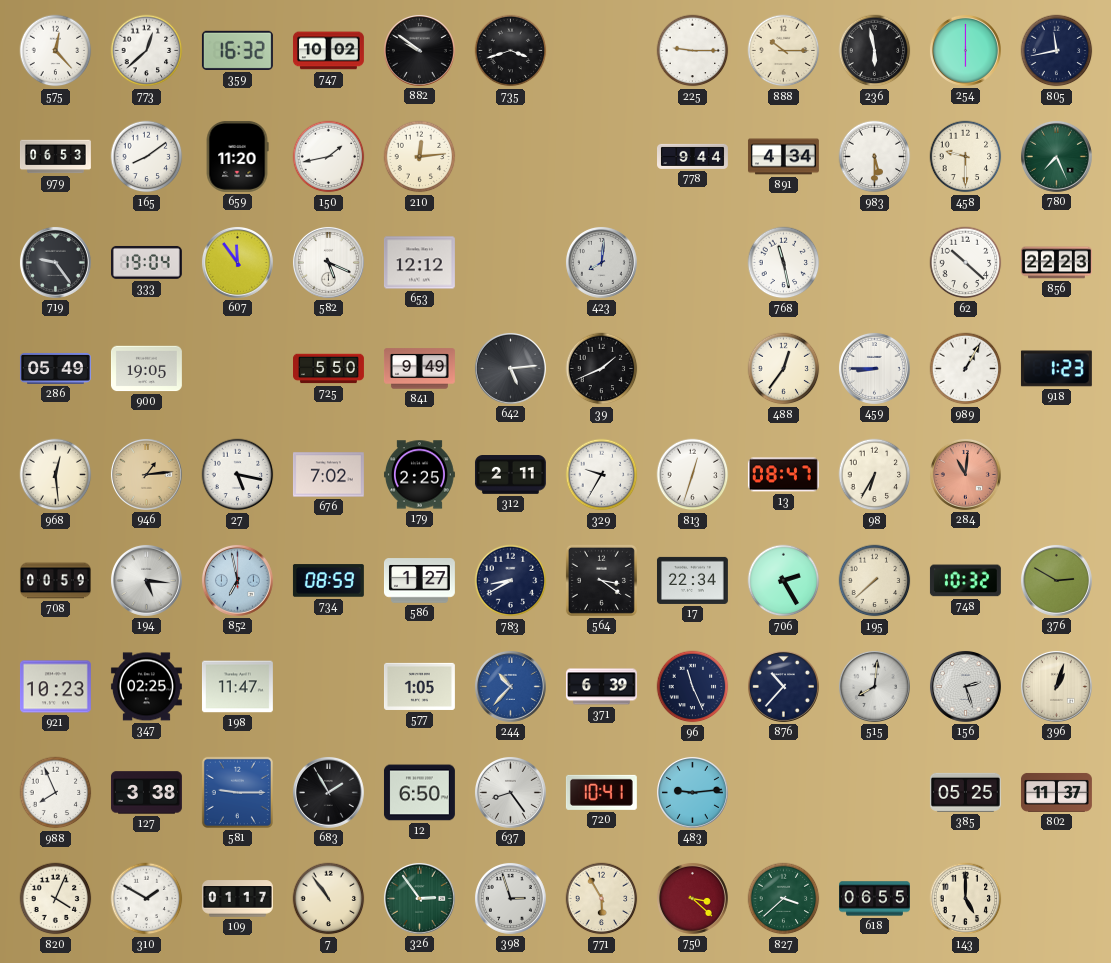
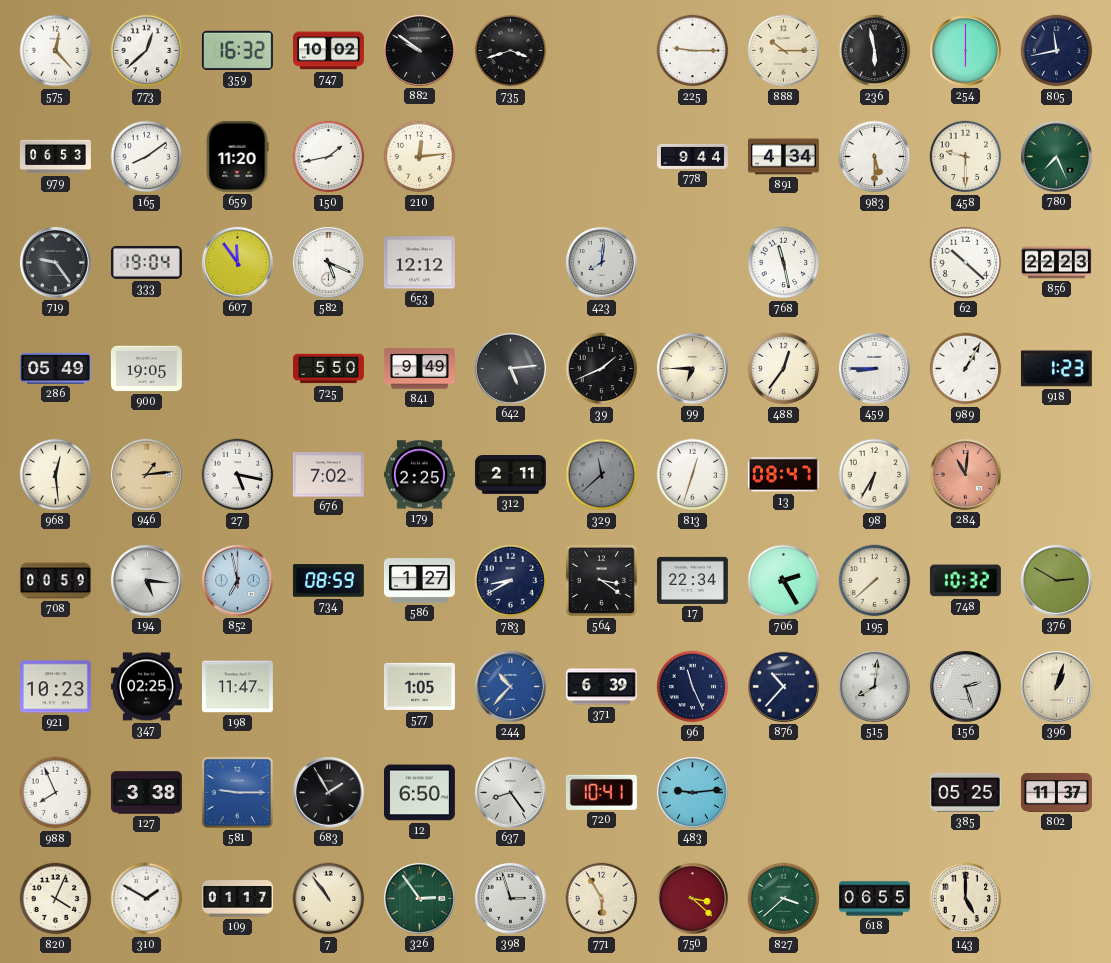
99: none -> 6:45 (692, 368)
329: 9:35 -> 11:38 (602, 475)
329 dial: white -> grey (602, 475)
